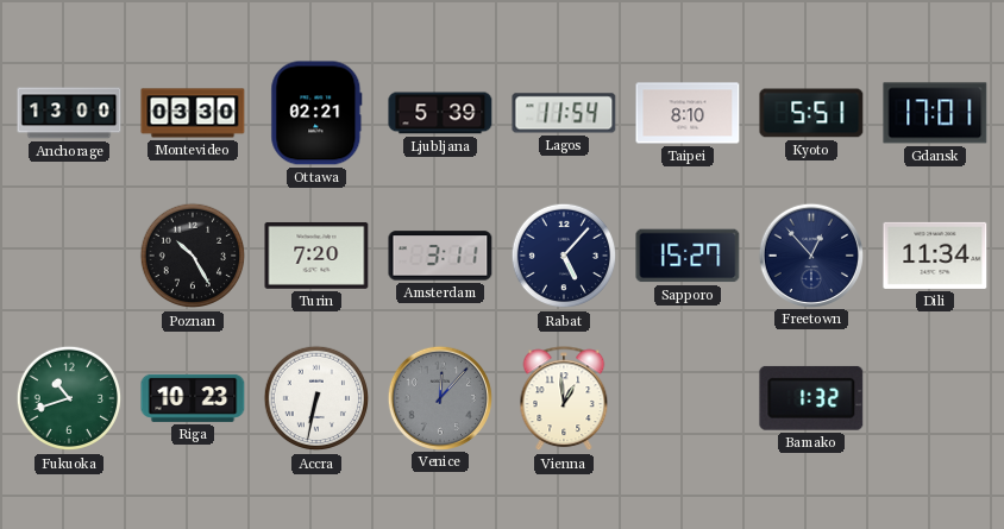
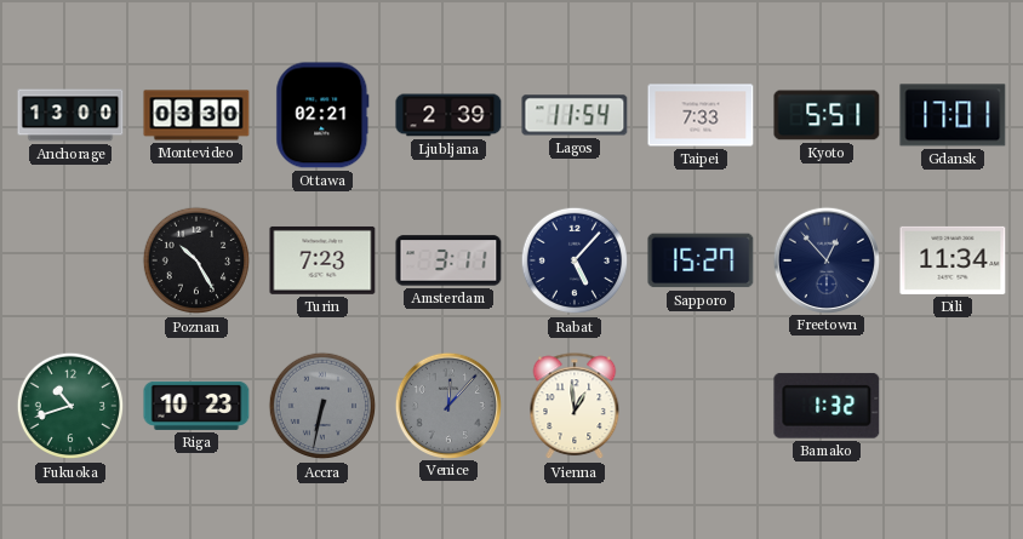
Ljubljana: 5:39 -> 2:39 (448, 115)
Taipei: 8:10 -> 7:33 (701, 115)
Turin: 7:20 -> 7:23 (322, 260)
Accra dial: white -> grey (322, 406)
